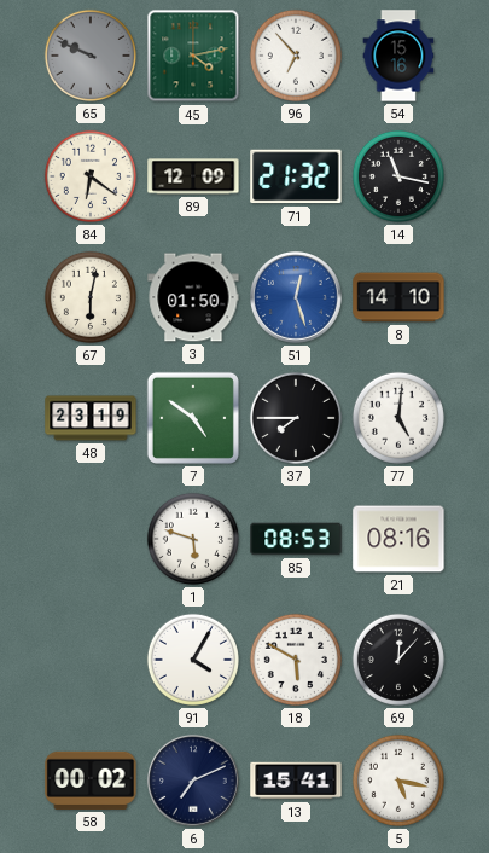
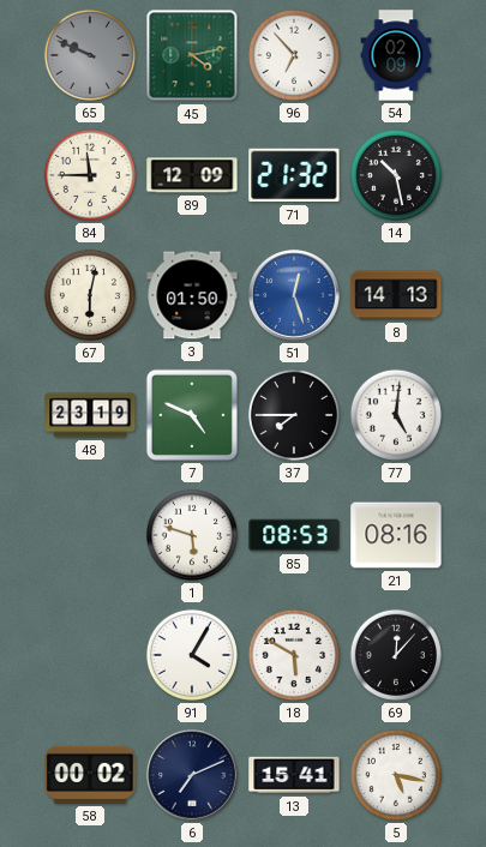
54: 15:16 -> 02:09 (396, 55)
84: 6:21 -> 11:45 (90, 175)
14: 11:17 -> 10:28 (396, 175)
8: 14:10 -> 14:13 (396, 295)
7: 4:51 -> 4:49 (192, 415)
